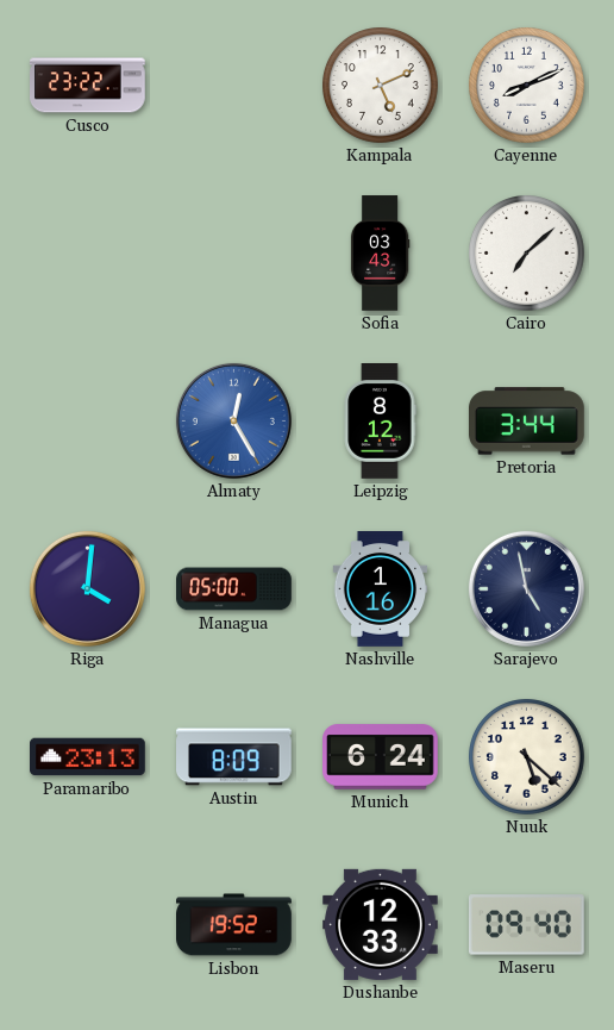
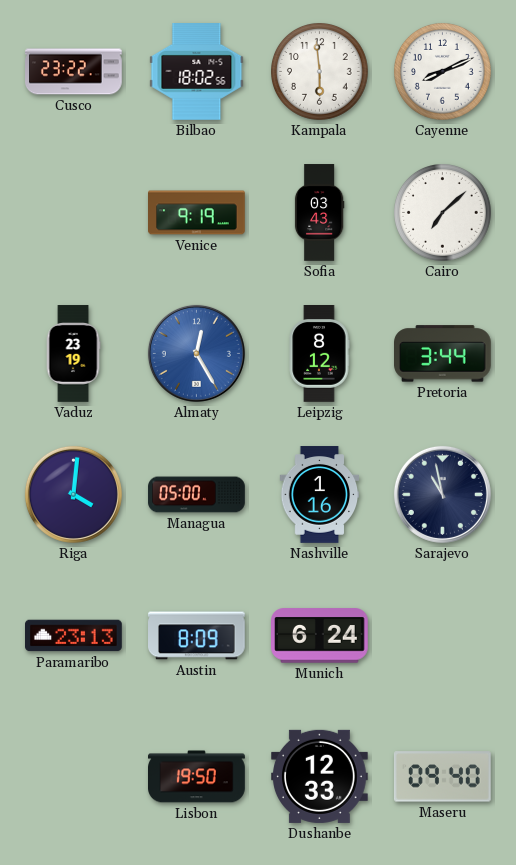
Bilbao: none -> 18:02 (197, 72)
Kampala: 5:11 -> 5:59 (320, 72)
Venice: none -> 9:19 (197, 213)
Vaduz: none -> 23:19 (73, 354)
Sarajevo: 4:58 -> 10:58 (442, 494)
Nuuk: 5:22 -> none (527, 757)
Lisbon: 19:52 -> 19:50 (197, 777)
